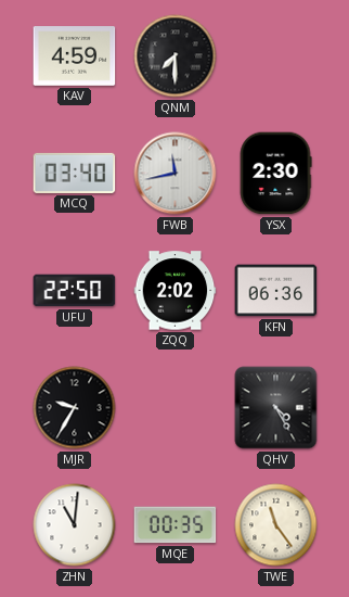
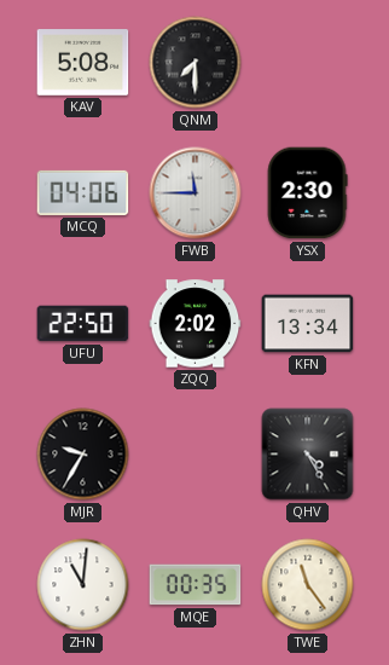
KAV: 4:59 -> 5:08 (83, 63)
MCQ: 03:40 -> 04:06 (83, 192)
FWB: 11:43 -> 11:45 (196, 193)
KFN: 06:36 -> 13:34 (308, 324)
